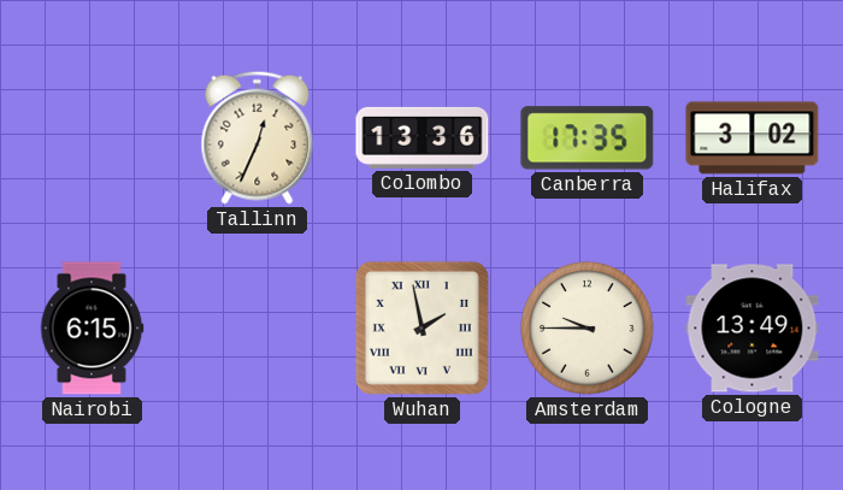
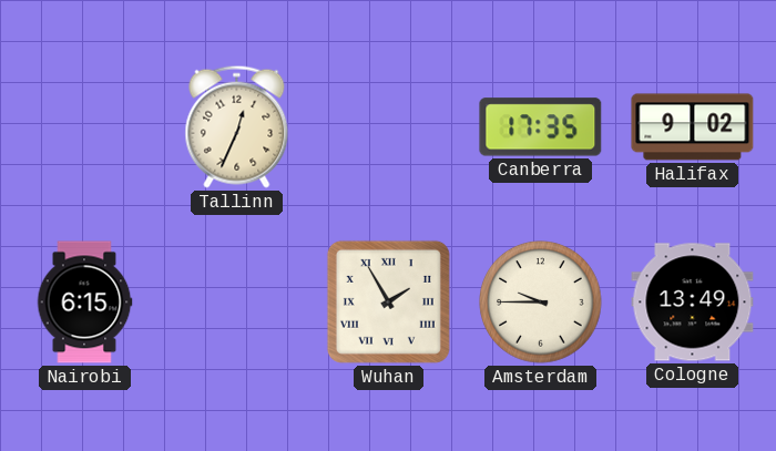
Colombo: 13:36 -> none (423, 137)
Halifax: 3:02 -> 9:02 (693, 127)
Wuhan: 1:58 -> 1:55 (388, 301)
